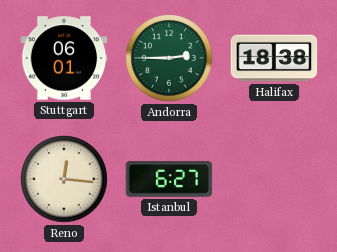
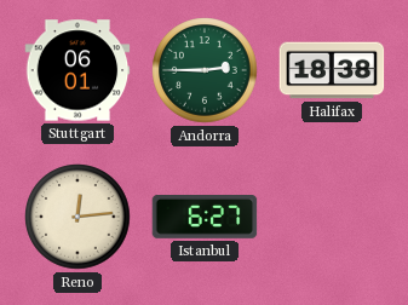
Reno: 12:16 -> 12:14 (77, 217)
